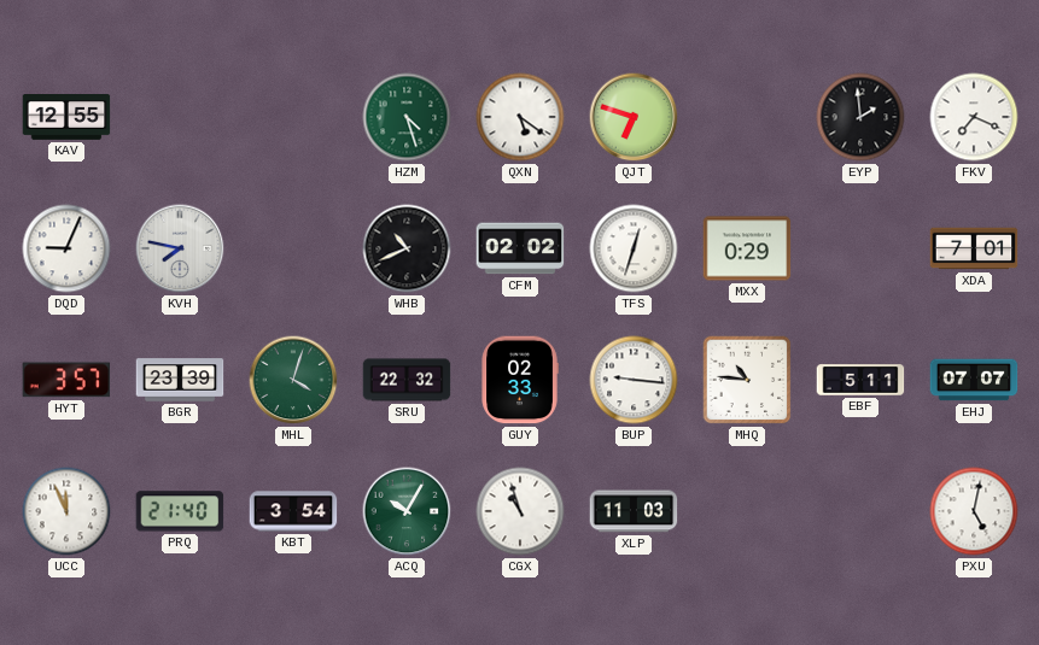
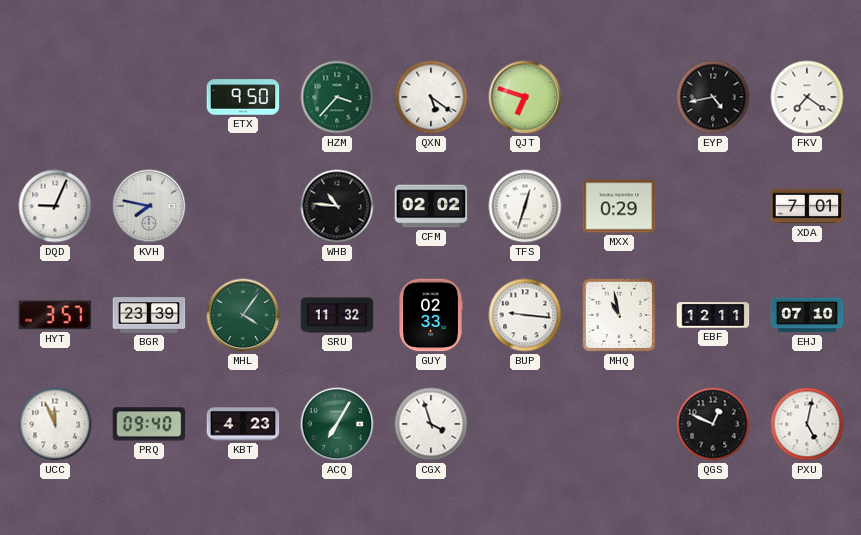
KAV: 12:55 -> none (66, 118)
ETX: none -> 9:50 (243, 97)
HZM: 4:27 -> 3:37 (337, 97)
EYP: 1:59 -> 4:43 (713, 97)
FKV: 7:19 -> 7:21 (807, 97)
WHB: 10:41 -> 10:46 (337, 206)
MHL: 4:03 -> 4:06 (243, 315)
SRU: 22:32 -> 11:32 (337, 315)
MHQ: 10:46 -> 10:58 (619, 315)
EBF: 5:11 -> 12:11 (713, 315)
EHJ: 07:07 -> 07:10 (807, 315)
PRQ: 21:40 -> 09:40 (149, 424)
KBT: 3:54 -> 4:23 (243, 424)
ACQ: 10:05 -> 7:05 (337, 424)
CGX: 10:57 -> 3:57 (431, 424)
XLP: 11:03 -> none (634, 511)
QGS: none -> 12:49 (713, 424)
